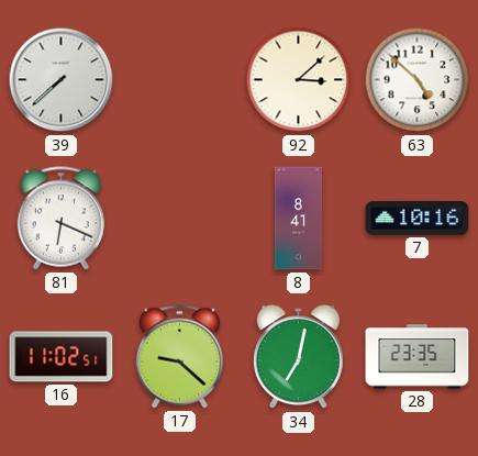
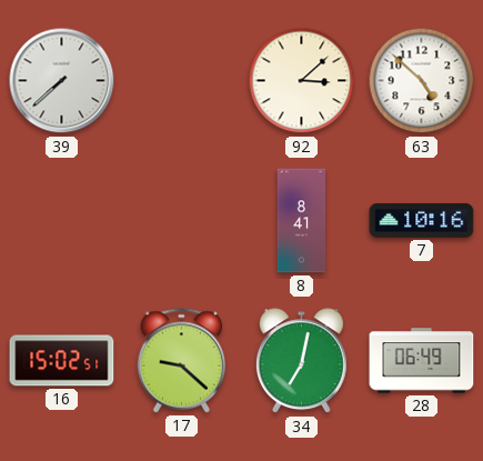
81: 6:19 -> none (60, 219)
16: 11:02 -> 15:02 (62, 361)
28: 23:35 -> 06:49 (422, 361)
